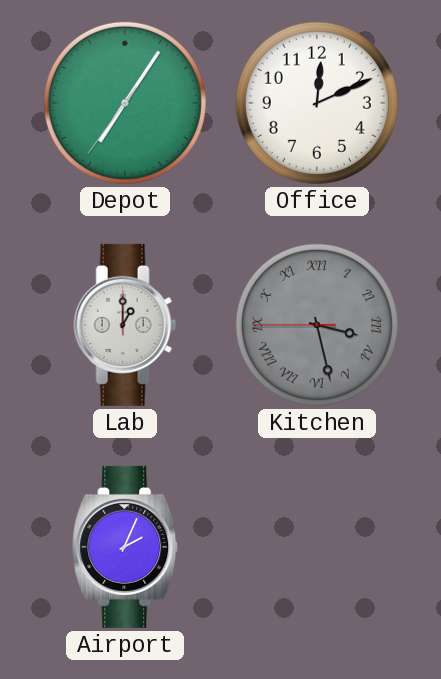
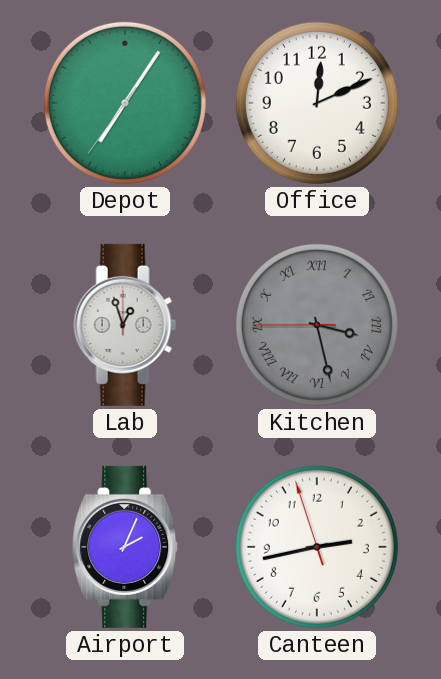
Lab: 1:00 -> 12:57 (125, 325)
Canteen: none -> 2:42 (317, 547)
